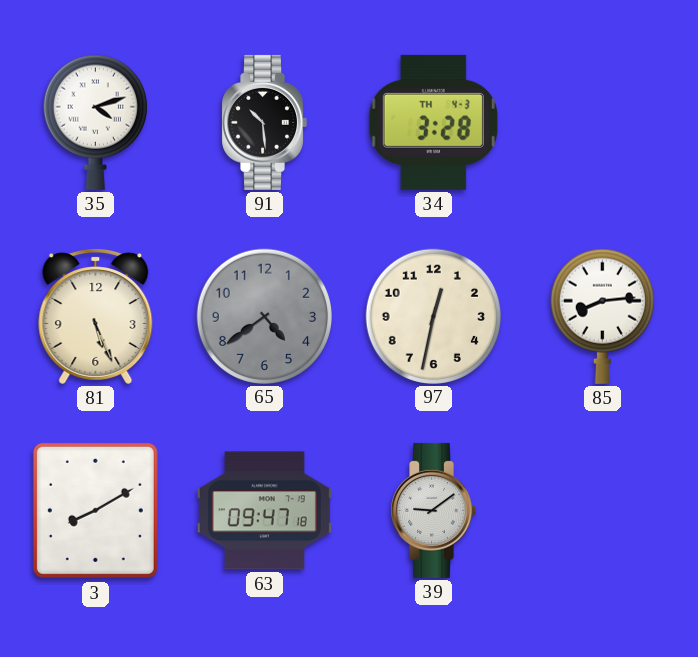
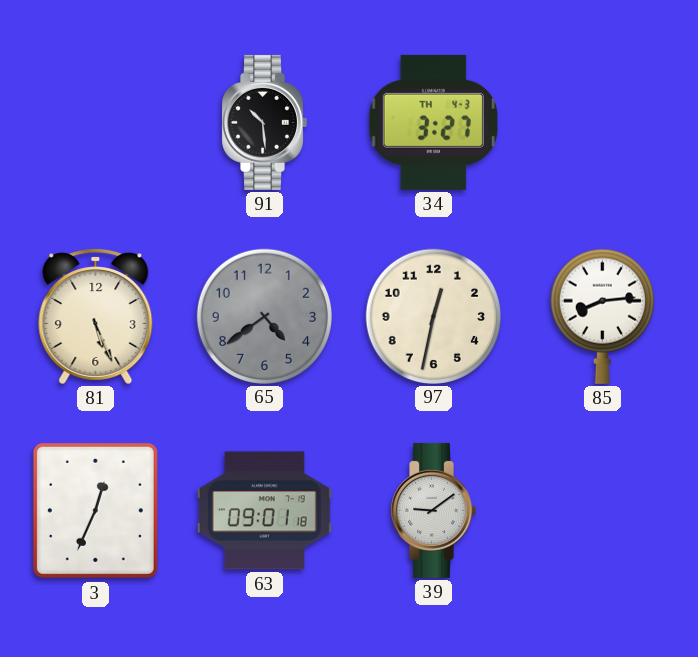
35: 4:12 -> none (95, 122)
34: 3:28 -> 3:27 (433, 122)
3: 8:10 -> 12:34 (95, 510)
63: 09:47 -> 09:01 (264, 511)
